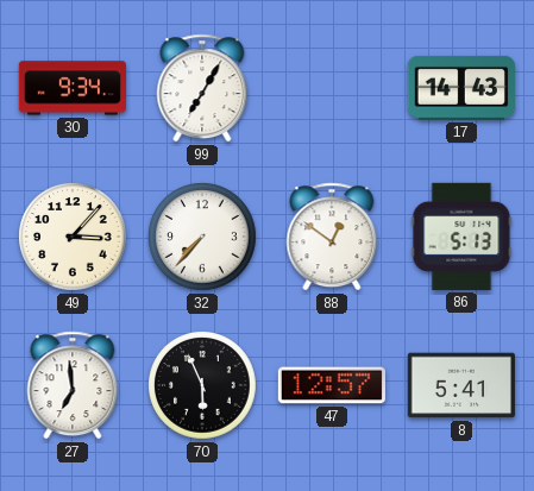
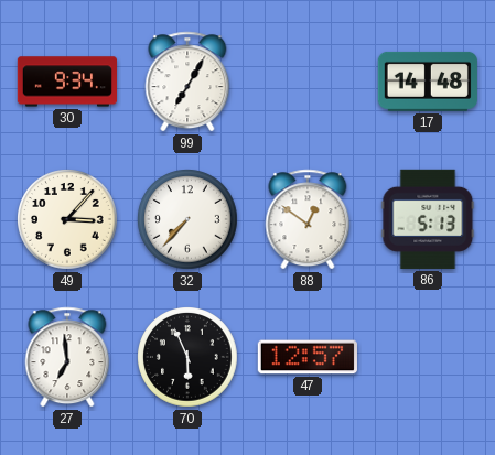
17: 14:43 -> 14:48 (428, 82)
8: 5:41 -> none (461, 385)
